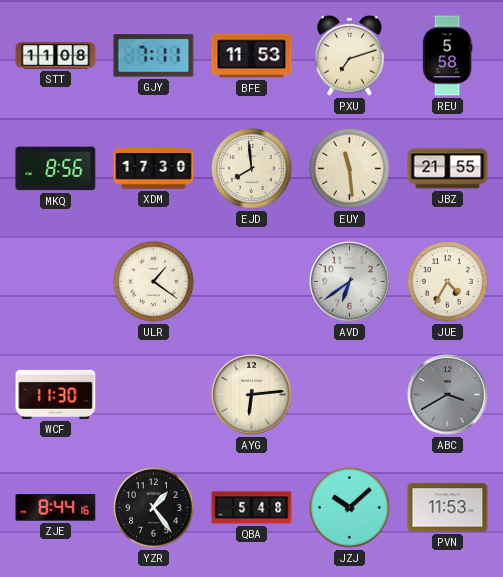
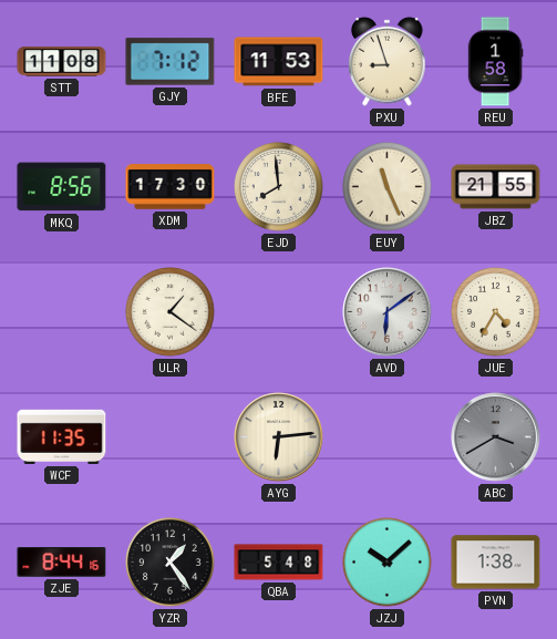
GJY: 7:11 -> 7:12 (171, 62)
PXU: 7:12 -> 8:57 (388, 61)
REU: 5:58 -> 1:58 (495, 62)
EUY: 11:29 -> 11:26 (388, 187)
AVD: 6:39 -> 6:09 (388, 312)
WCF: 11:30 -> 11:35 (62, 436)
PVN: 11:53 -> 1:38 (496, 563)
